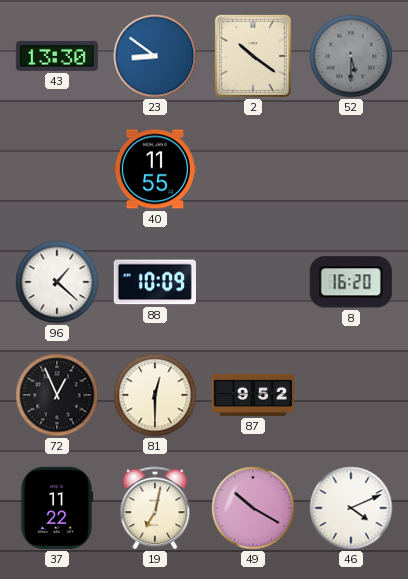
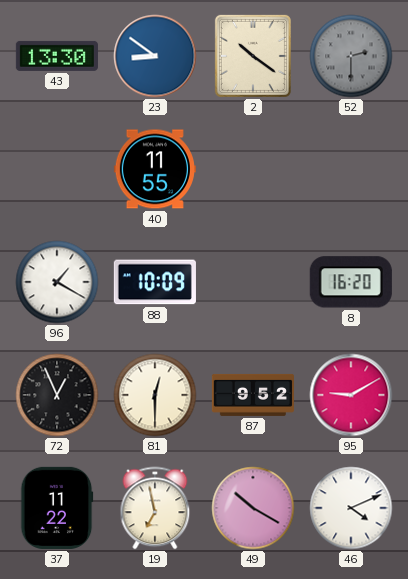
52: 5:30 -> 2:30 (351, 56)
96: 1:22 -> 1:20 (57, 282)
95: none -> 9:10 (351, 395)
19: 7:02 -> 6:58 (155, 508)
